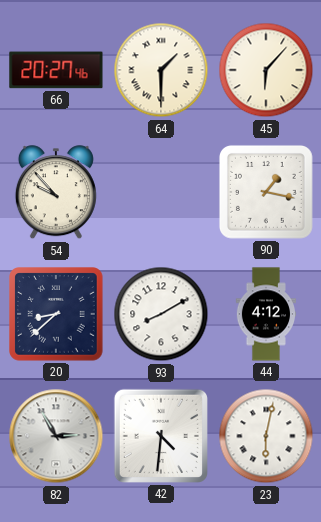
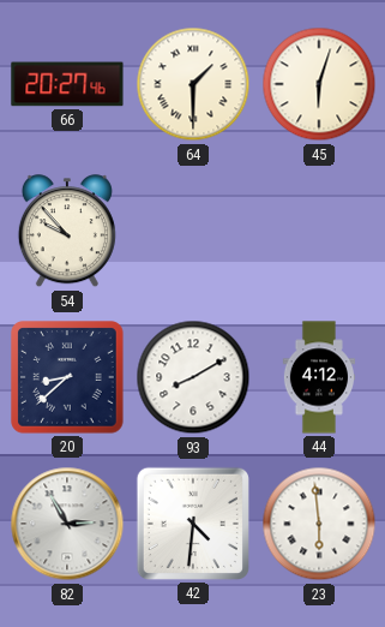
45: 6:07 -> 6:03 (319, 84)
90: 1:17 -> none (266, 192)
23: 6:02 -> 5:59 (319, 524)
